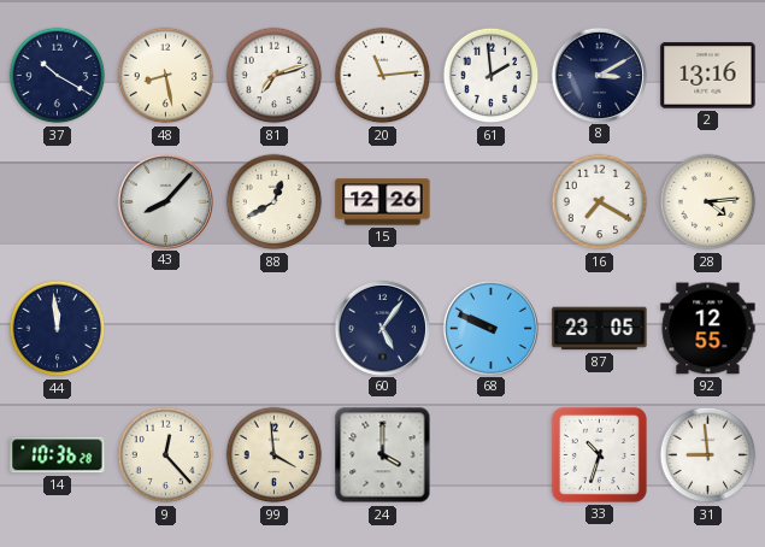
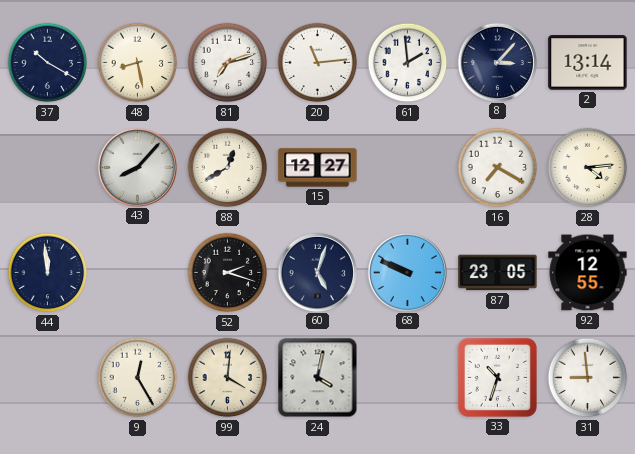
8: 3:10 -> 3:07 (497, 62)
2: 13:16 -> 13:14 (588, 63)
15: 12:26 -> 12:27 (318, 168)
52: none -> 2:18 (228, 273)
60: 5:06 -> 5:03 (317, 272)
14: 10:36 -> none (58, 455)
9: 12:23 -> 12:25 (138, 378)
99: 3:59 -> 4:01 (228, 378)
24: 4:00 -> 4:02 (318, 378)
